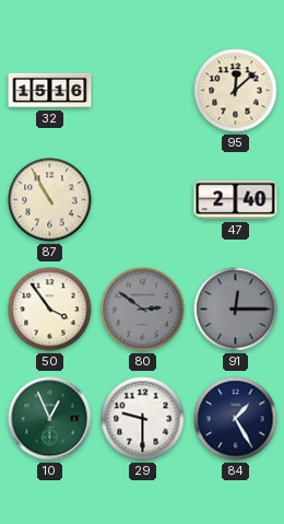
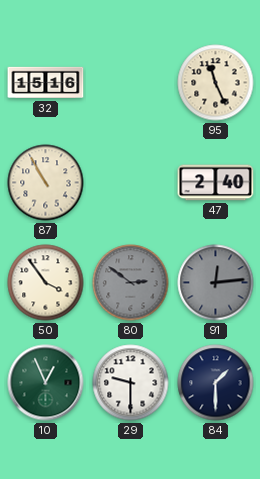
95: 12:08 -> 11:26 (216, 83)
91: 12:15 -> 12:14 (216, 283)
84: 1:25 -> 1:30 (216, 383)
